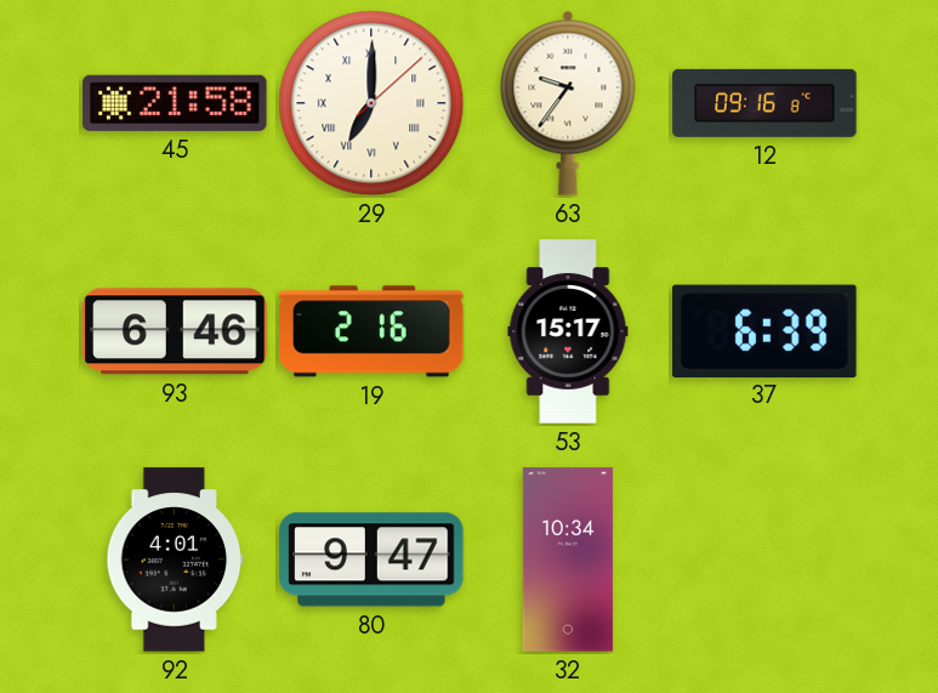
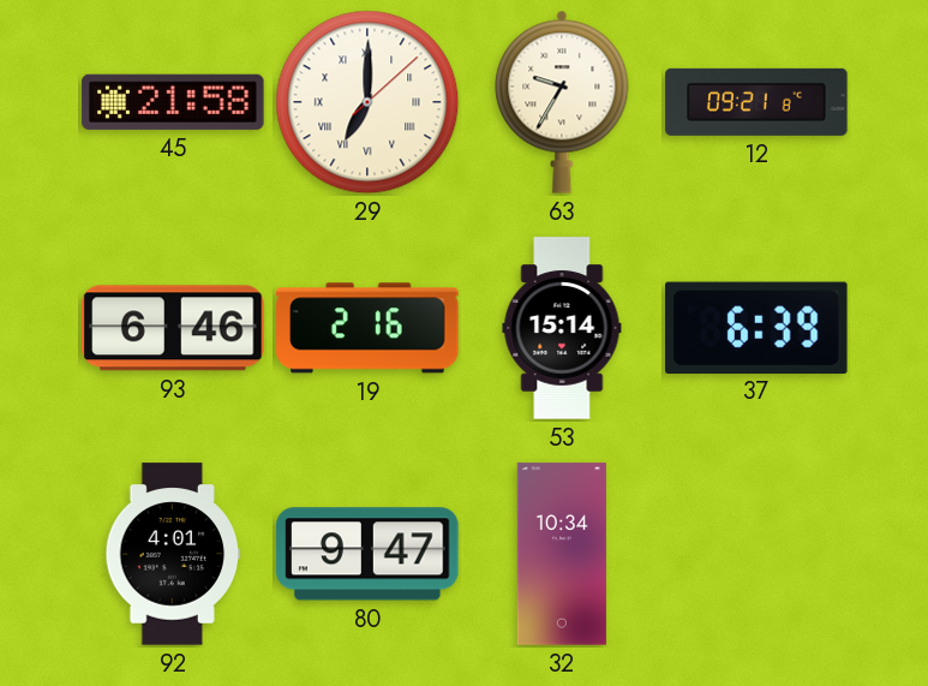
63: 9:36 -> 9:35 (562, 102)
12: 09:16 -> 09:21 (756, 102)
53: 15:17 -> 15:14 (562, 328)
